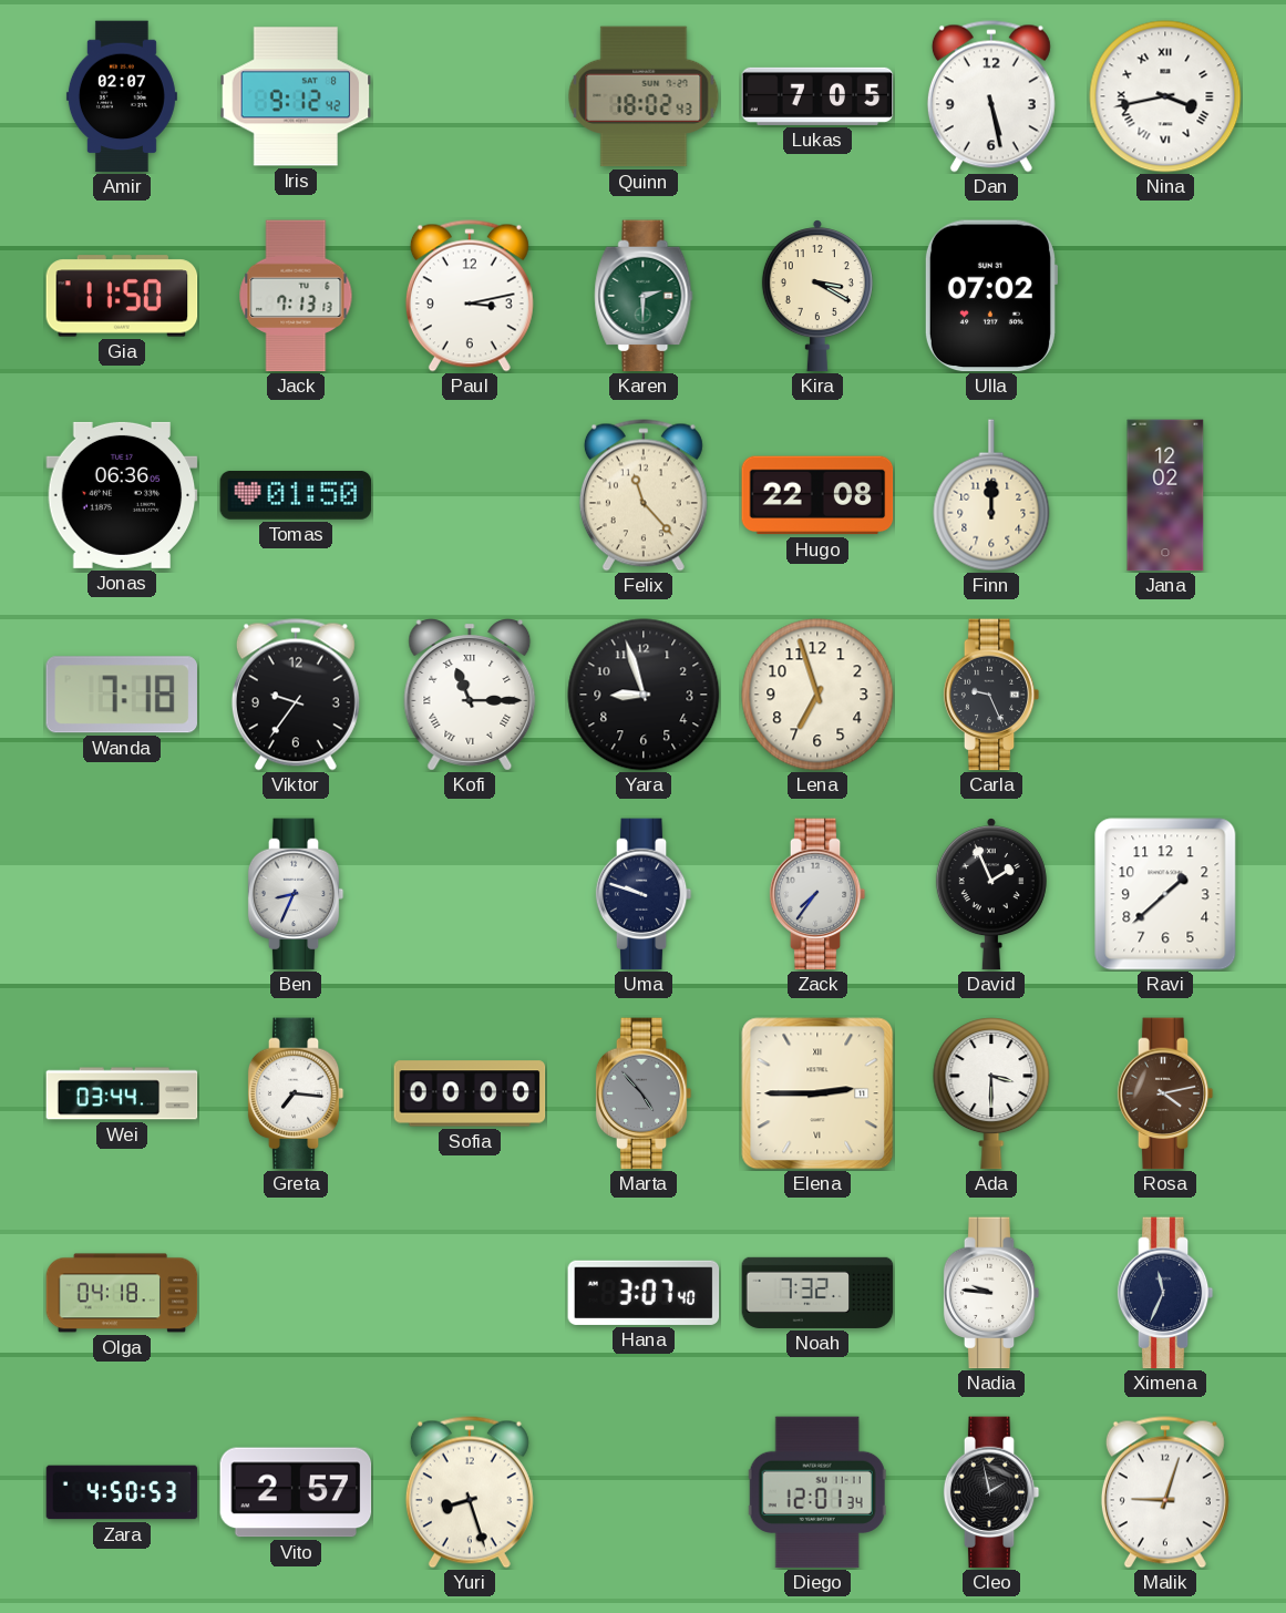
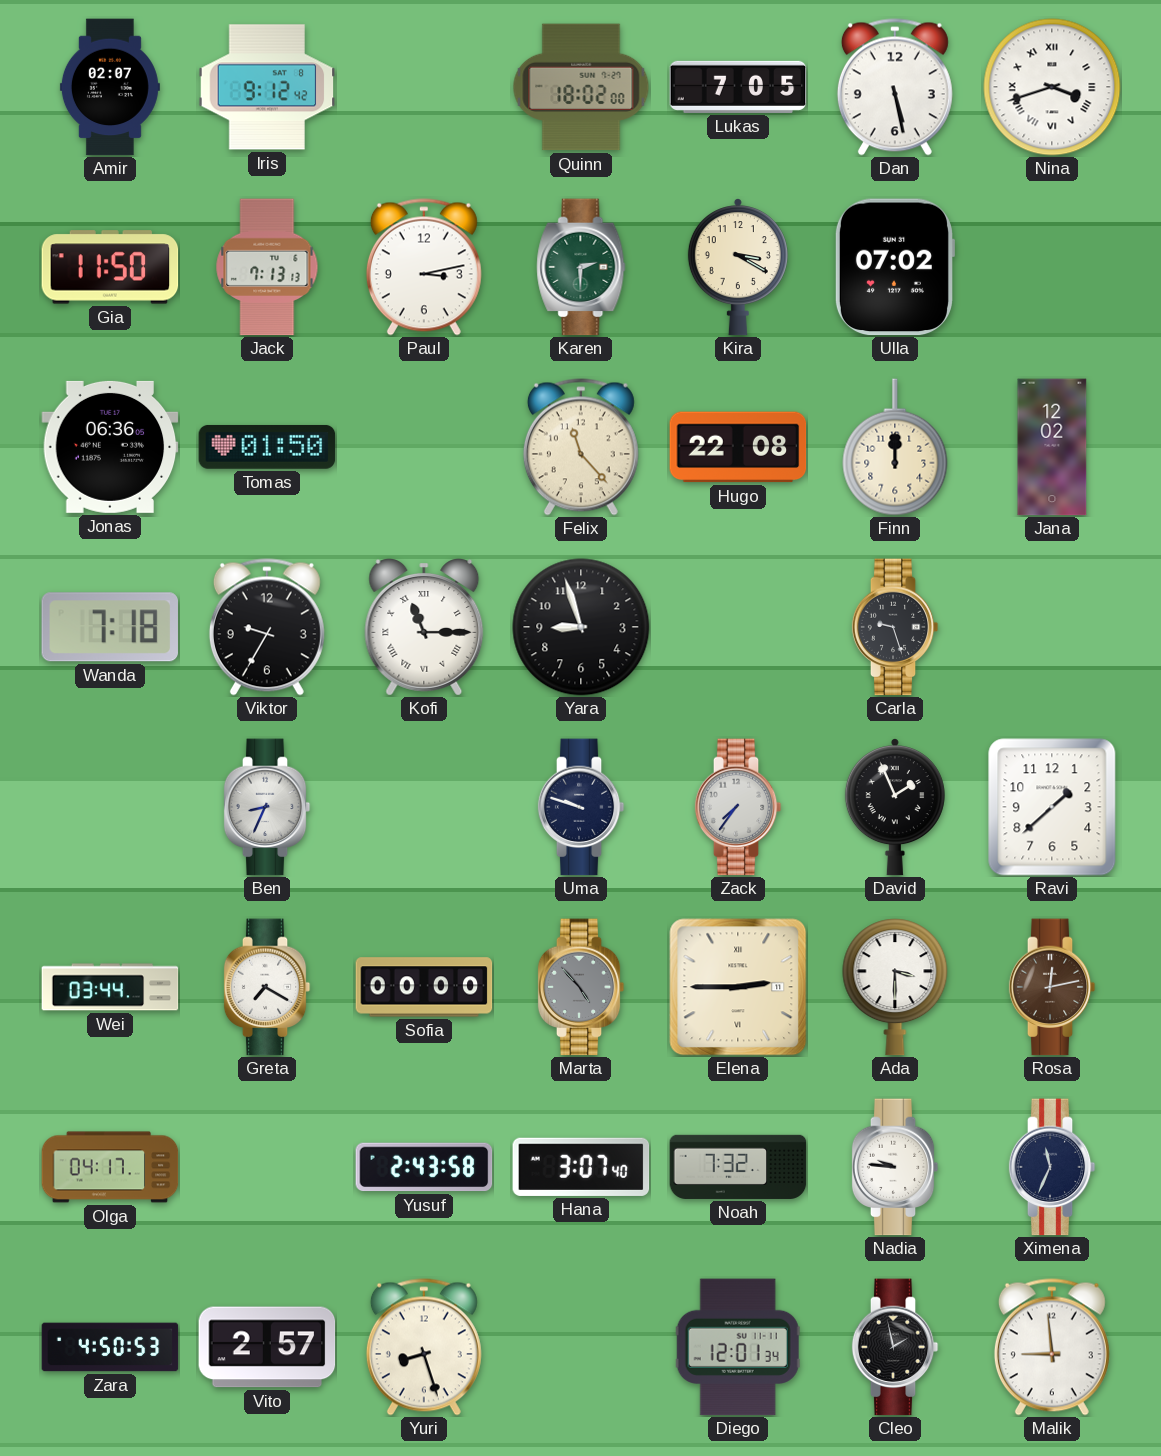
Quinn: 18:02:43 -> 18:02:00 (581, 87)
Nina: 3:43 -> 3:42 (1052, 87)
Viktor: 9:36 -> 9:35 (267, 627)
Lena: 6:57 -> none (817, 695)
Carla: 9:26 -> 9:27 (895, 627)
Greta: 7:16 -> 7:20 (267, 987)
Rosa: 4:13 -> 12:13 (1052, 987)
Olga: 04:18 -> 04:17 (110, 1167)
Yusuf: none -> 2:43 (424, 1167)
Malik: 9:03 -> 8:59 (1052, 1347)
